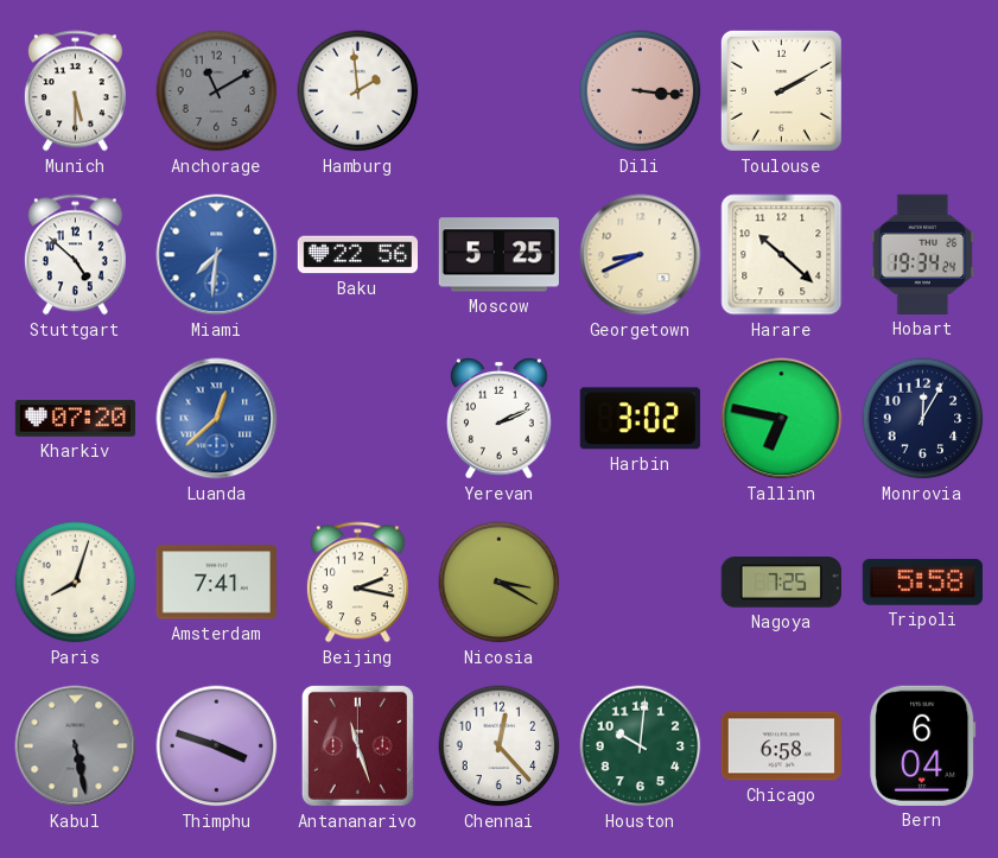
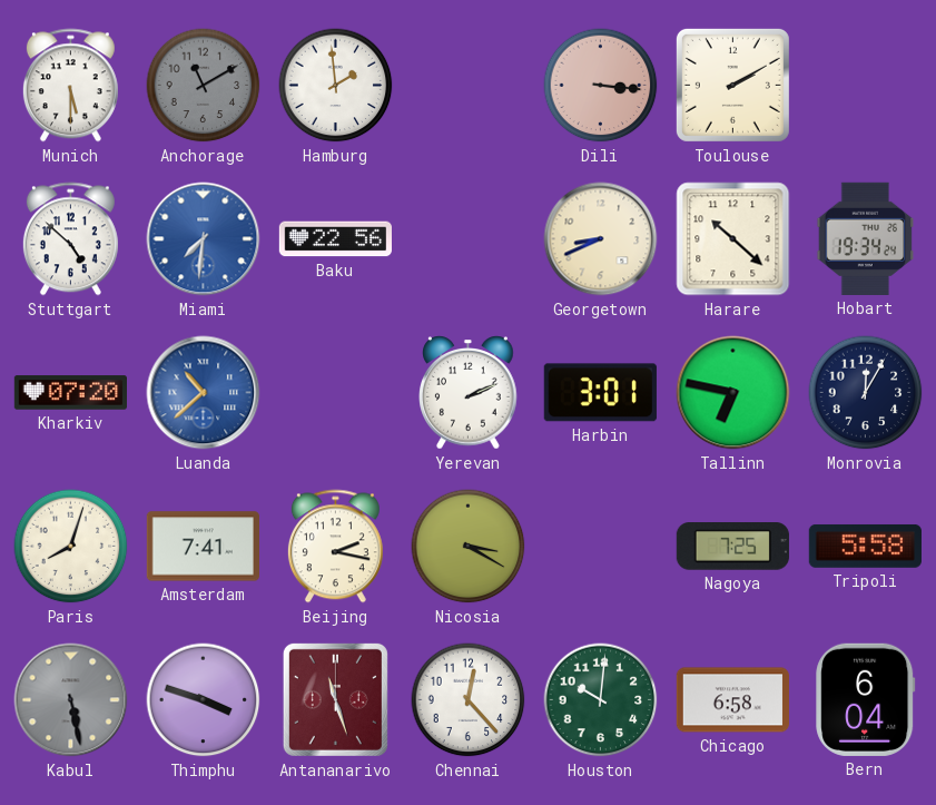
Moscow: 5:25 -> none (498, 255)
Luanda: 12:38 -> 10:38 (204, 393)
Harbin: 3:02 -> 3:01 (600, 393)
